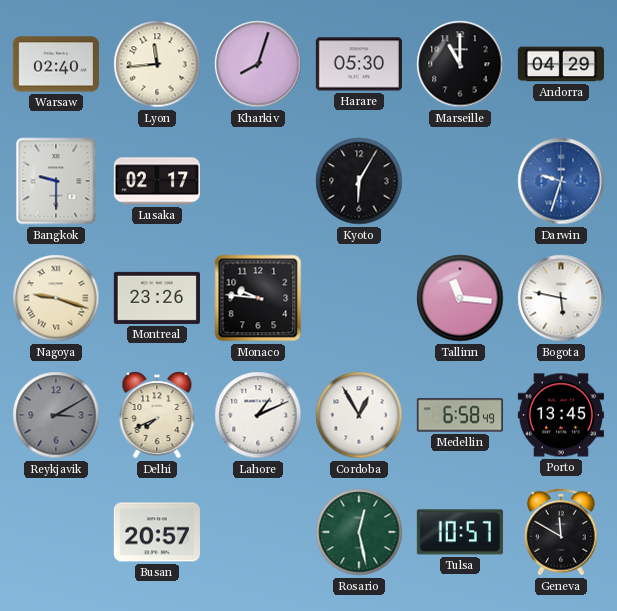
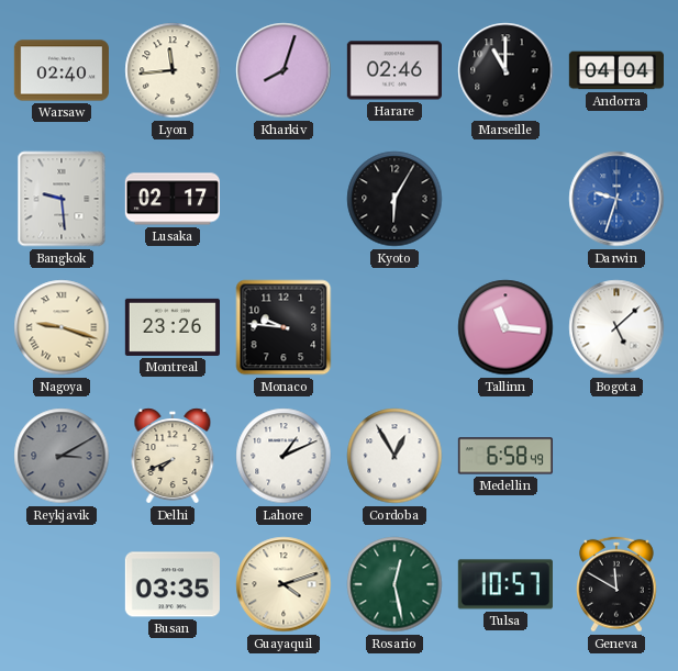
Harare: 05:30 -> 02:46 (394, 70)
Andorra: 04:29 -> 04:04 (616, 70)
Bangkok: 9:30 -> 9:29 (62, 199)
Bogota: 5:47 -> 5:08 (616, 327)
Porto: 13:45 -> none (561, 415)
Busan: 20:57 -> 03:35 (173, 584)
Guayaquil: none -> 4:12 (284, 584)
